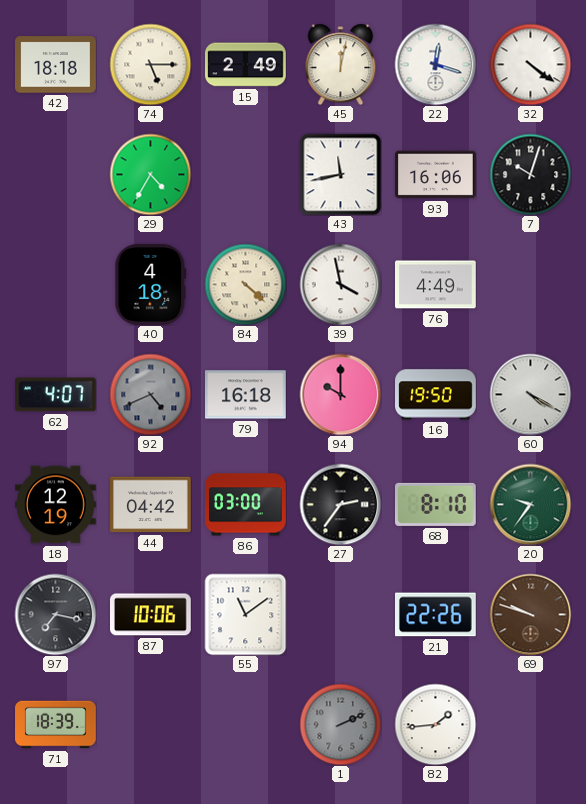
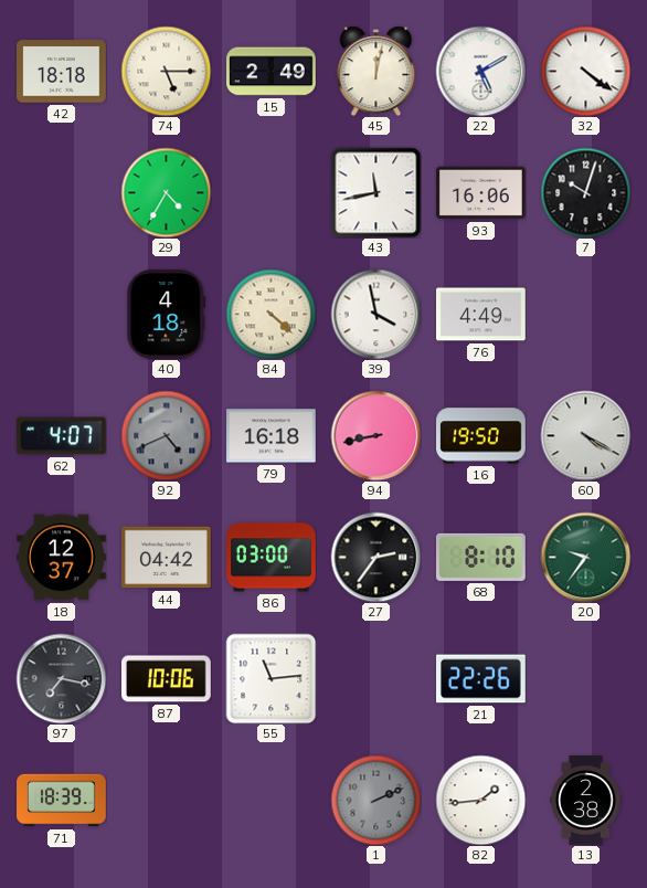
22: 12:18 -> 5:10 (480, 71)
94: 10:00 -> 8:43 (375, 435)
18: 12:19 -> 12:37 (62, 558)
55: 11:09 -> 11:14 (271, 678)
69: 9:48 -> none (530, 614)
13: none -> 2:38 (586, 801)
